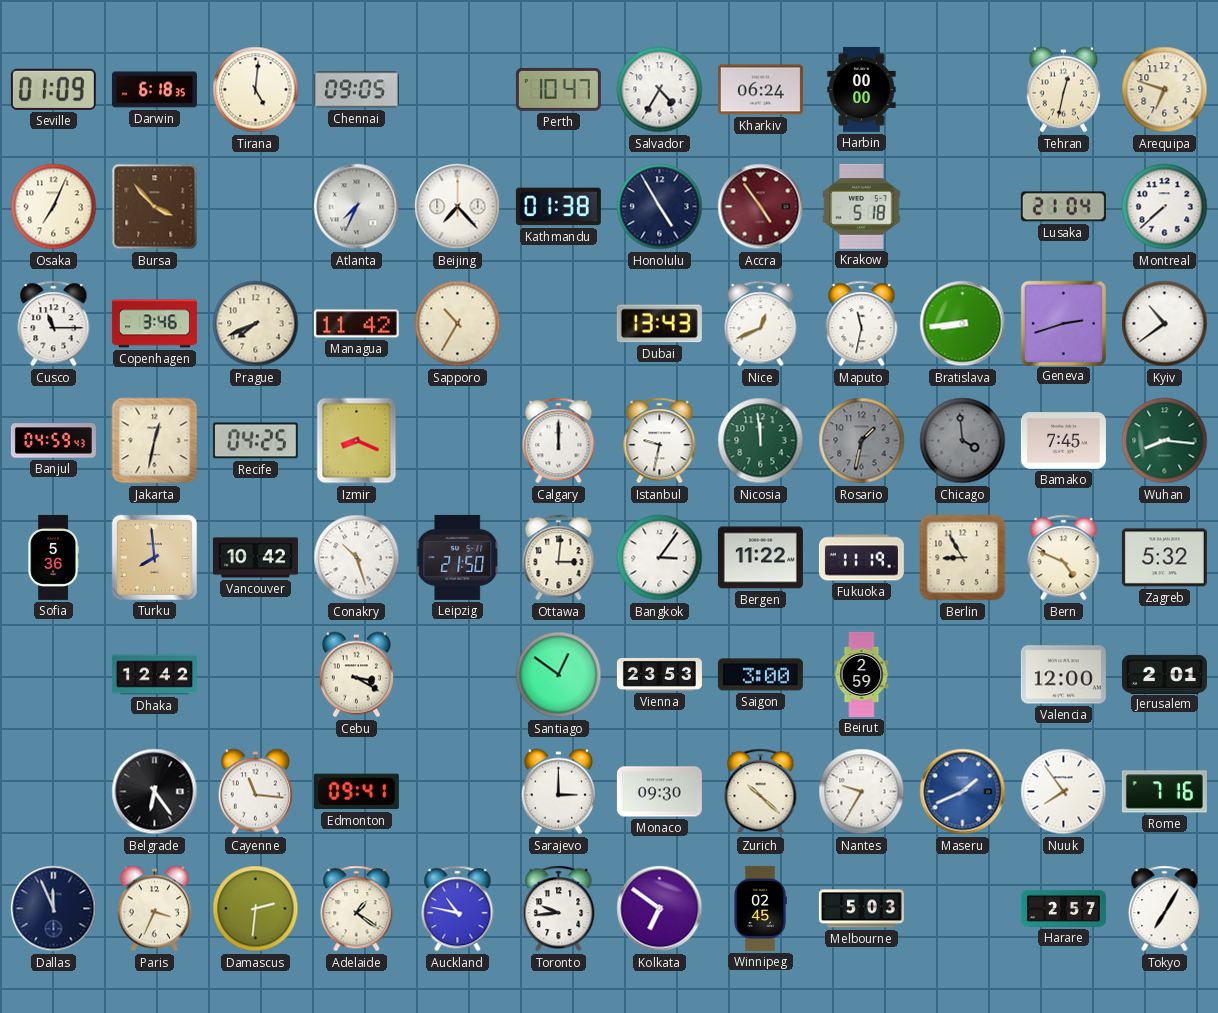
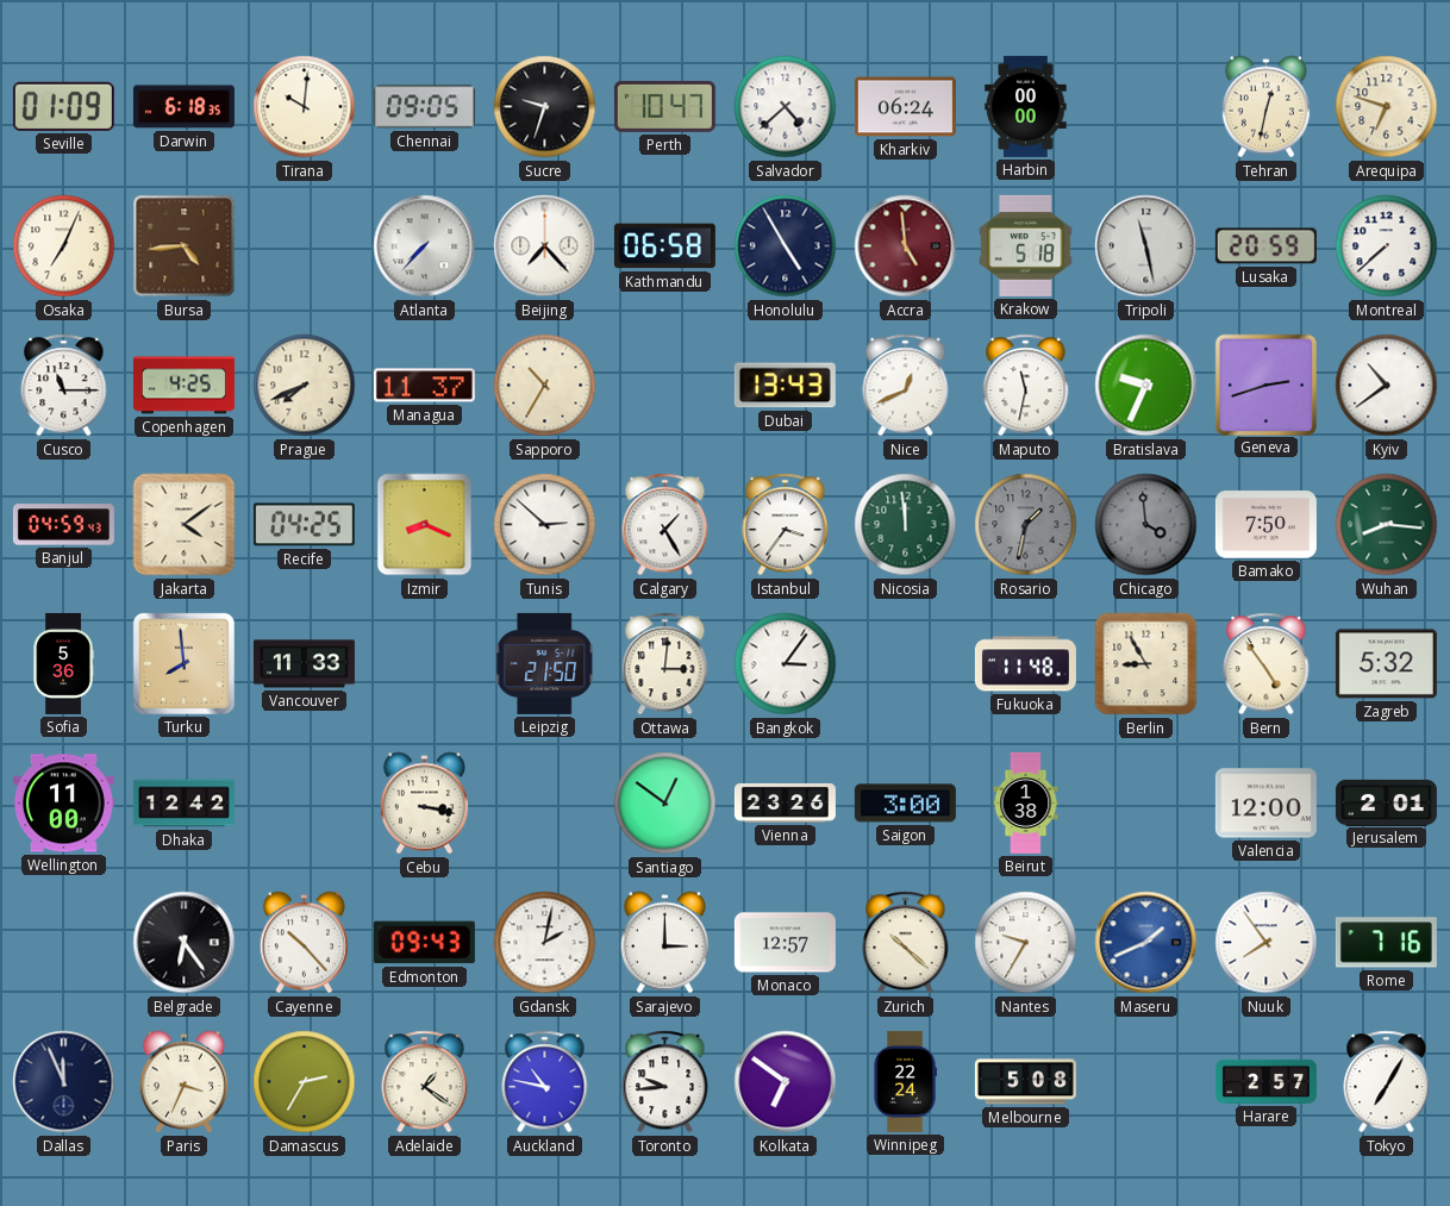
Tirana: 5:01 -> 10:01 (305, 107)
Sucre: none -> 9:33 (545, 107)
Salvador: 4:35 -> 4:38 (786, 107)
Bursa: 3:53 -> 4:44 (185, 246)
Atlanta: 7:34 -> 7:37 (425, 246)
Kathmandu: 01:38 -> 06:58 (664, 246)
Accra: 4:54 -> 4:59 (906, 246)
Tripoli: none -> 11:28 (1146, 246)
Lusaka: 21:04 -> 20:59 (1265, 246)
Copenhagen: 3:46 -> 4:25 (183, 386)
Managua: 11:42 -> 11:37 (424, 386)
Bratislava: 8:44 -> 9:34 (1146, 386)
Jakarta: 12:32 -> 4:09 (185, 525)
Tunis: none -> 2:52 (545, 525)
Calgary: 12:00 -> 1:25 (665, 525)
Istanbul: 9:32 -> 3:36 (786, 525)
Bamako: 7:45 -> 7:50 (1265, 525)
Vancouver: 10:42 -> 11:33 (304, 664)
Conakry: 10:27 -> none (357, 558)
Bergen: 11:22 -> none (760, 558)
Fukuoka: 11:19 -> 11:48 (1025, 664)
Bern: 4:49 -> 4:54 (1267, 664)
Wellington: none -> 11:00 (63, 804)
Cebu: 3:20 -> 3:17 (424, 804)
Vienna: 23:53 -> 23:26 (785, 802)
Beirut: 2:59 -> 1:38 (1026, 802)
Cayenne: 11:16 -> 10:23 (304, 943)
Edmonton: 09:41 -> 09:43 (424, 943)
Gdansk: none -> 2:02 (545, 943)
Monaco: 09:30 -> 12:57 (785, 943)
Damascus: 2:31 -> 2:35 (305, 1082)
Winnipeg: 02:45 -> 22:24 (905, 1081)
Melbourne: 5:03 -> 5:08 (1025, 1082)
